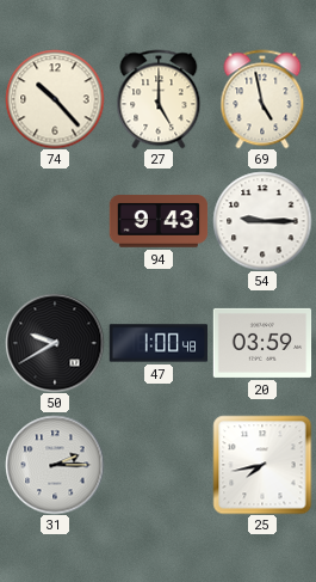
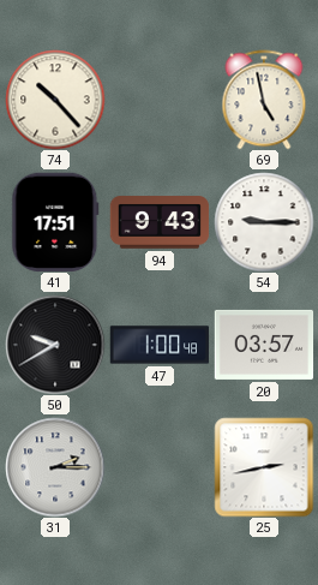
27: 5:00 -> none (159, 99)
41: none -> 17:51 (55, 222)
20: 03:59 -> 03:57 (264, 345)
25: 7:43 -> 2:43 (264, 467)
